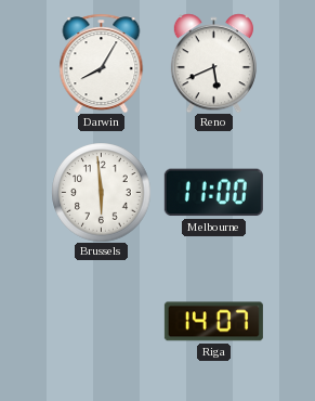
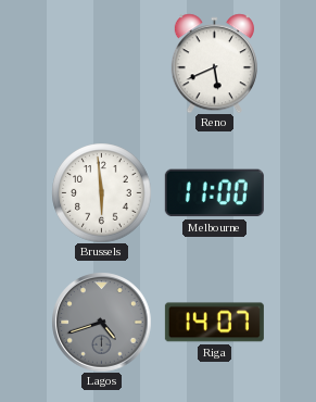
Darwin: 8:05 -> none (102, 63)
Lagos: none -> 4:42 (101, 322)
